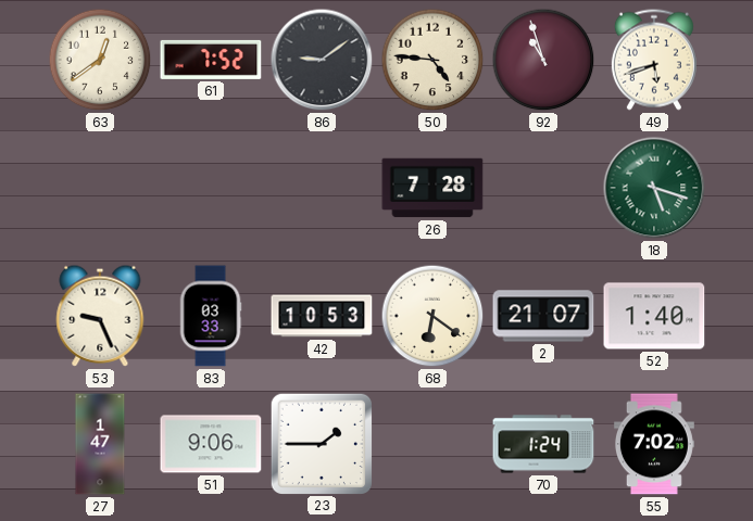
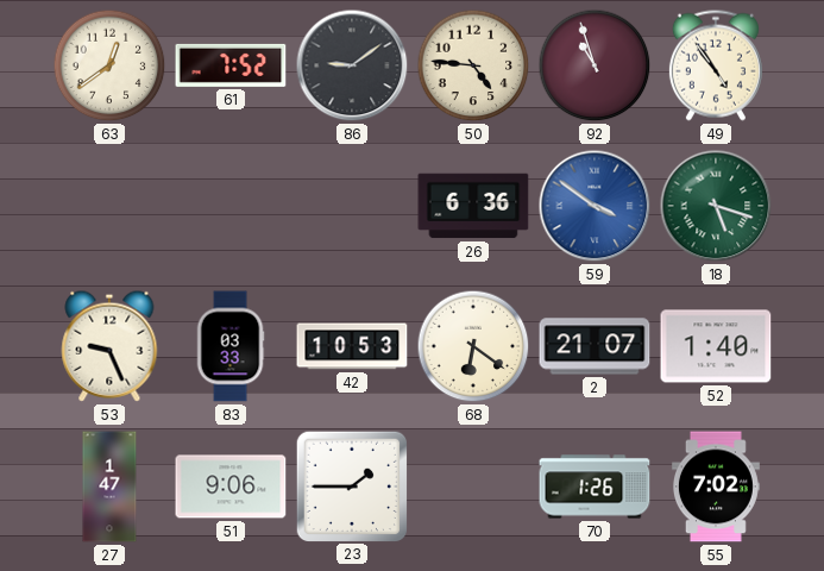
49: 5:42 -> 4:54 (716, 65)
26: 7:28 -> 6:36 (473, 206)
59: none -> 3:51 (595, 206)
70: 1:24 -> 1:26 (595, 487)
